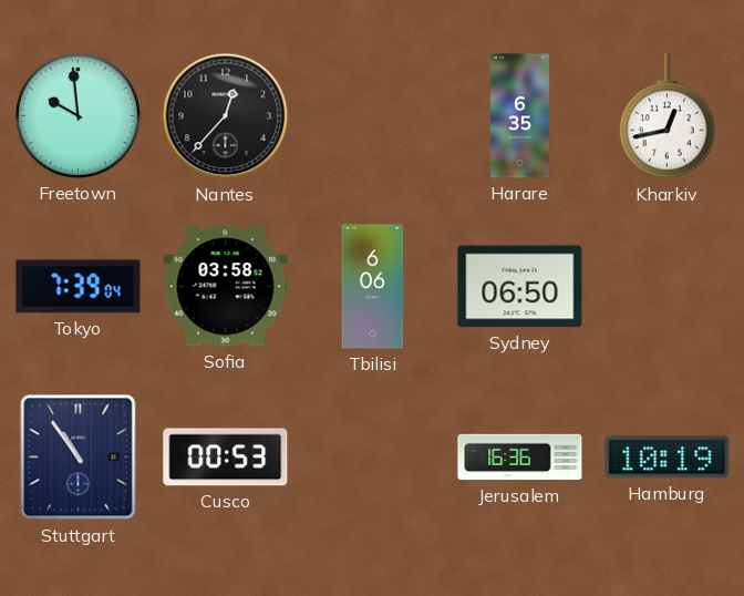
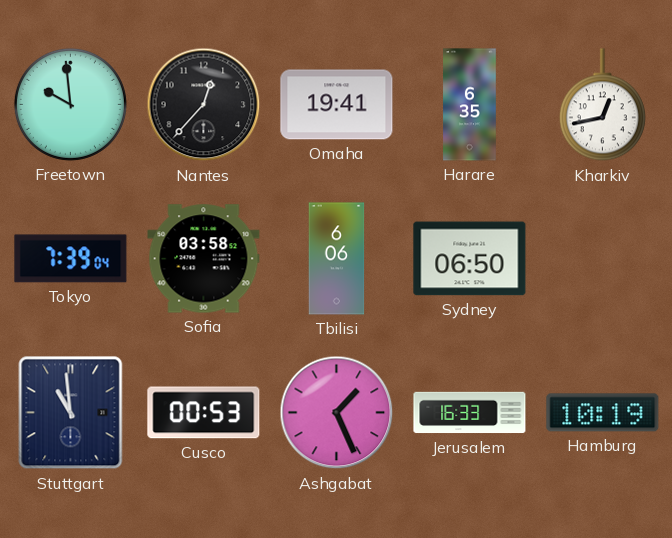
Omaha: none -> 19:41 (337, 105)
Stuttgart: 10:54 -> 10:59 (71, 413)
Ashgabat: none -> 1:26 (337, 413)
Jerusalem: 16:36 -> 16:33 (470, 413)
